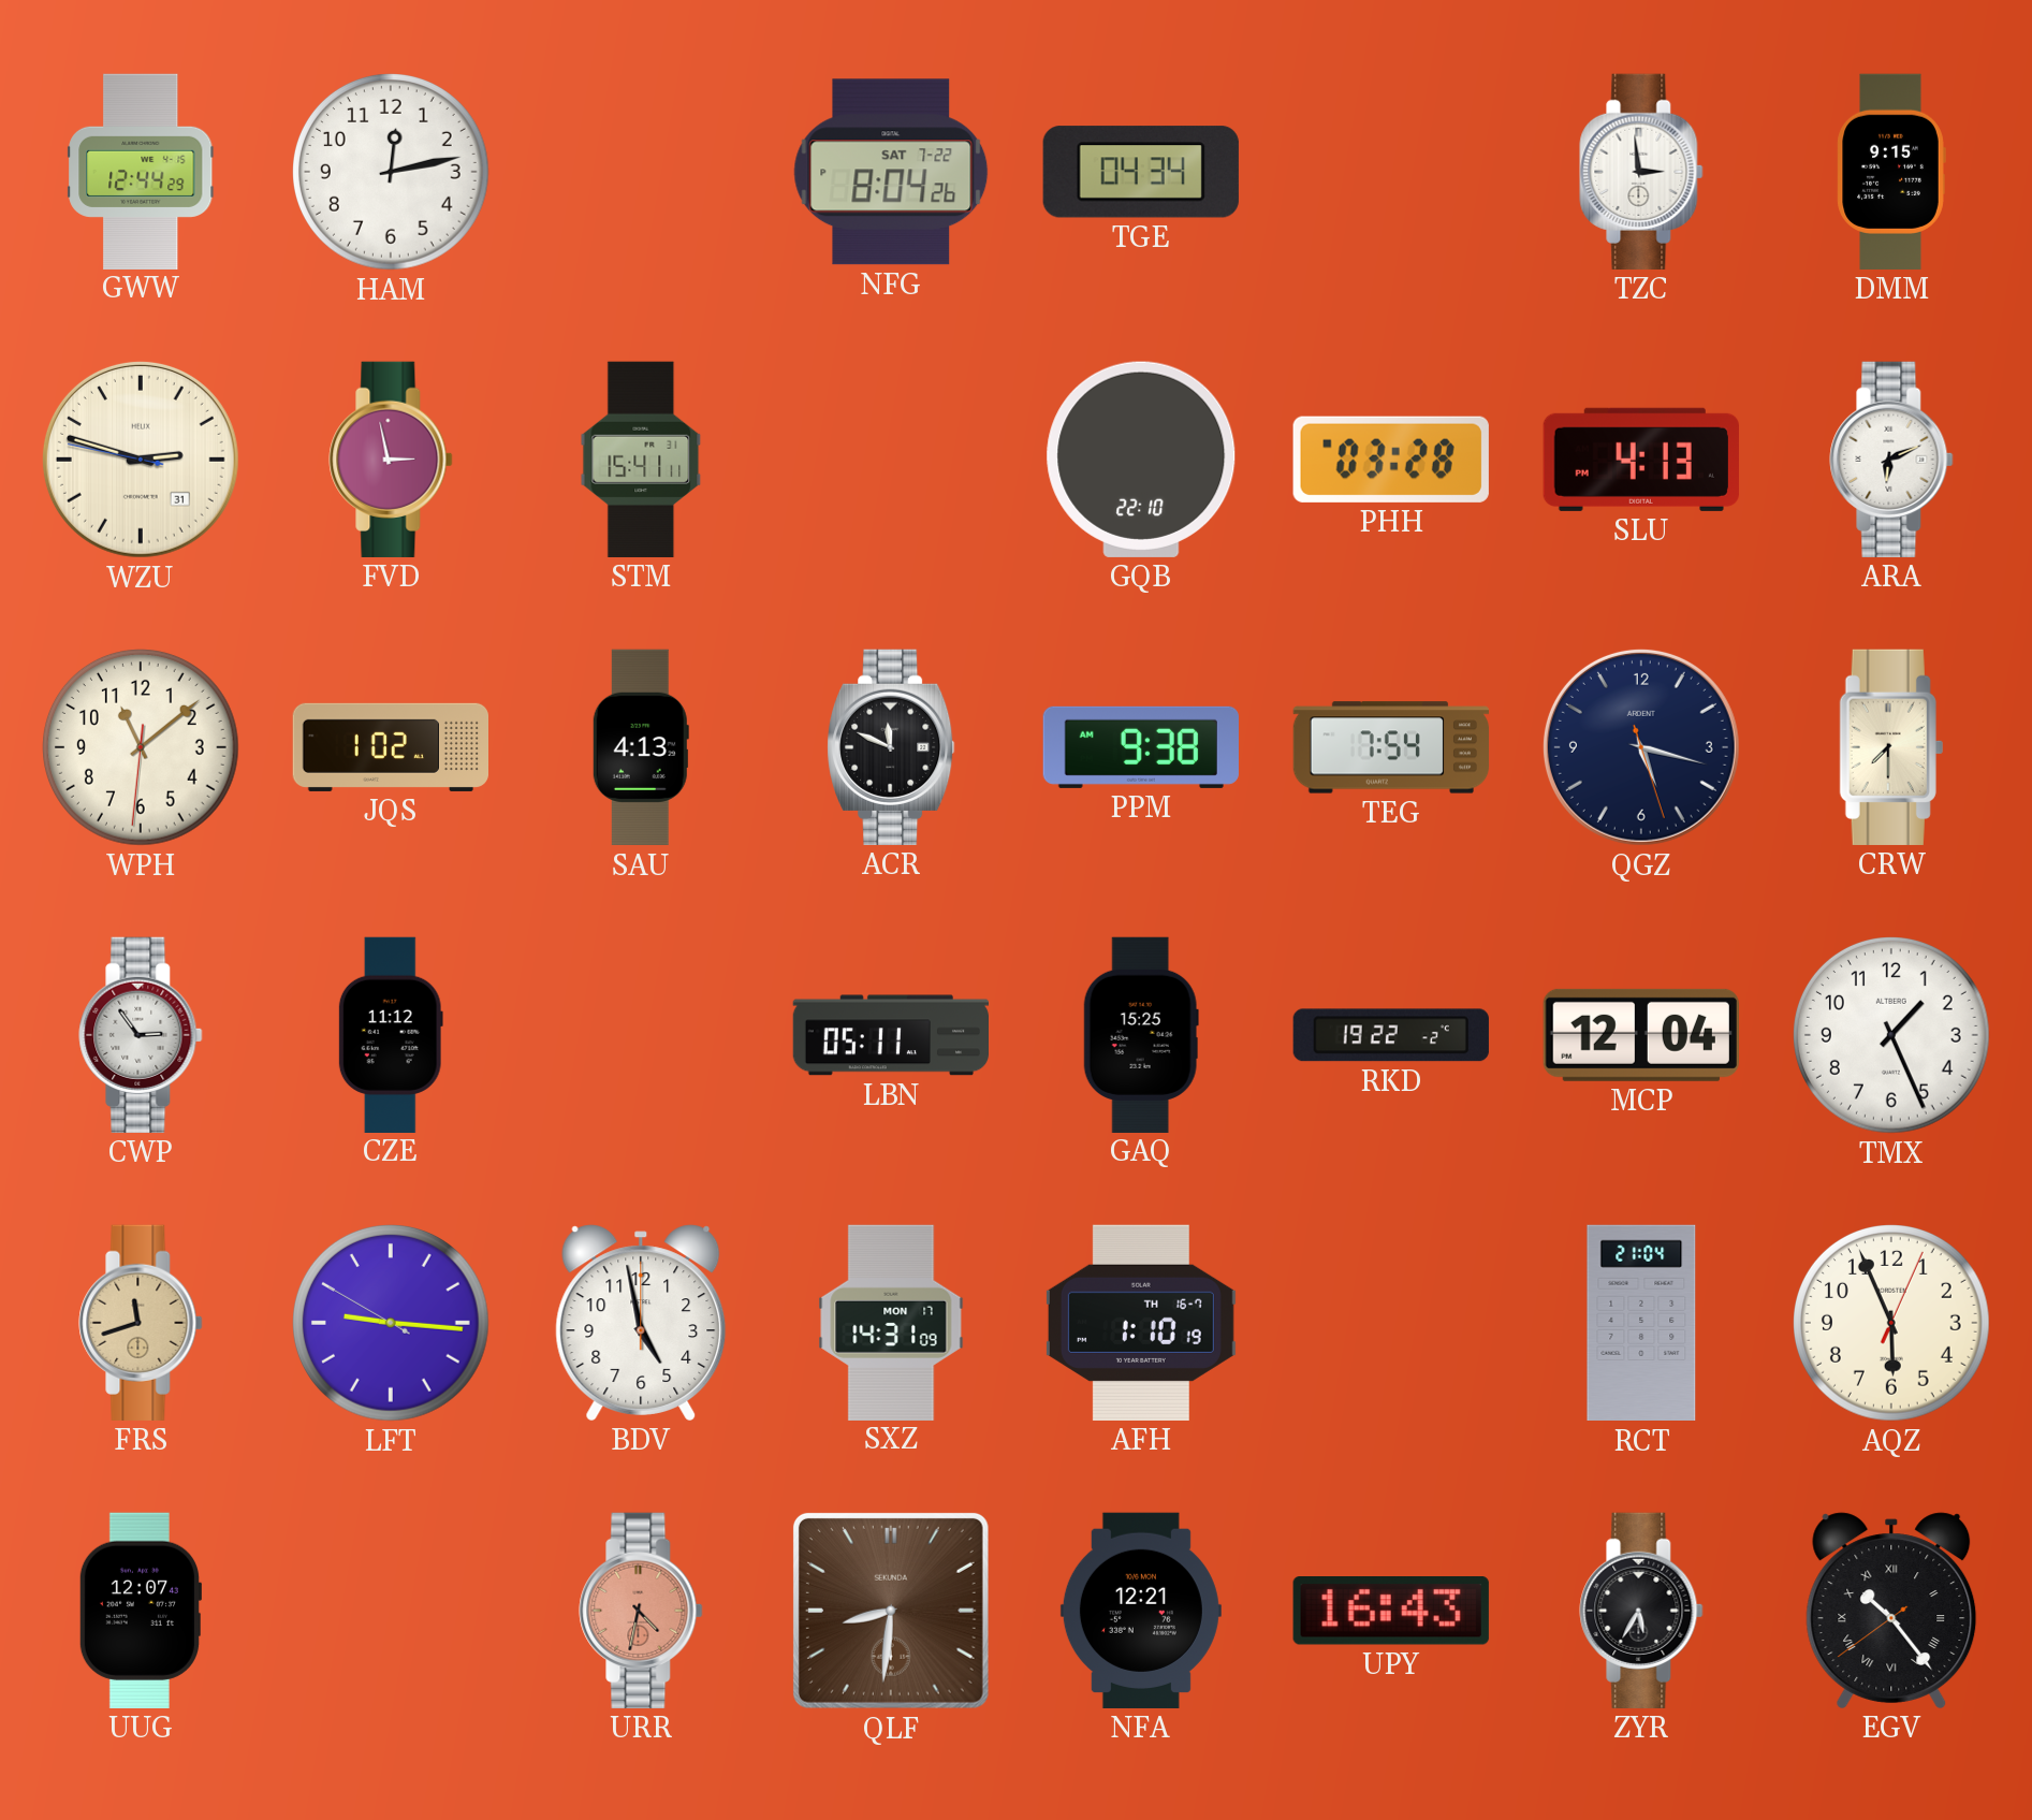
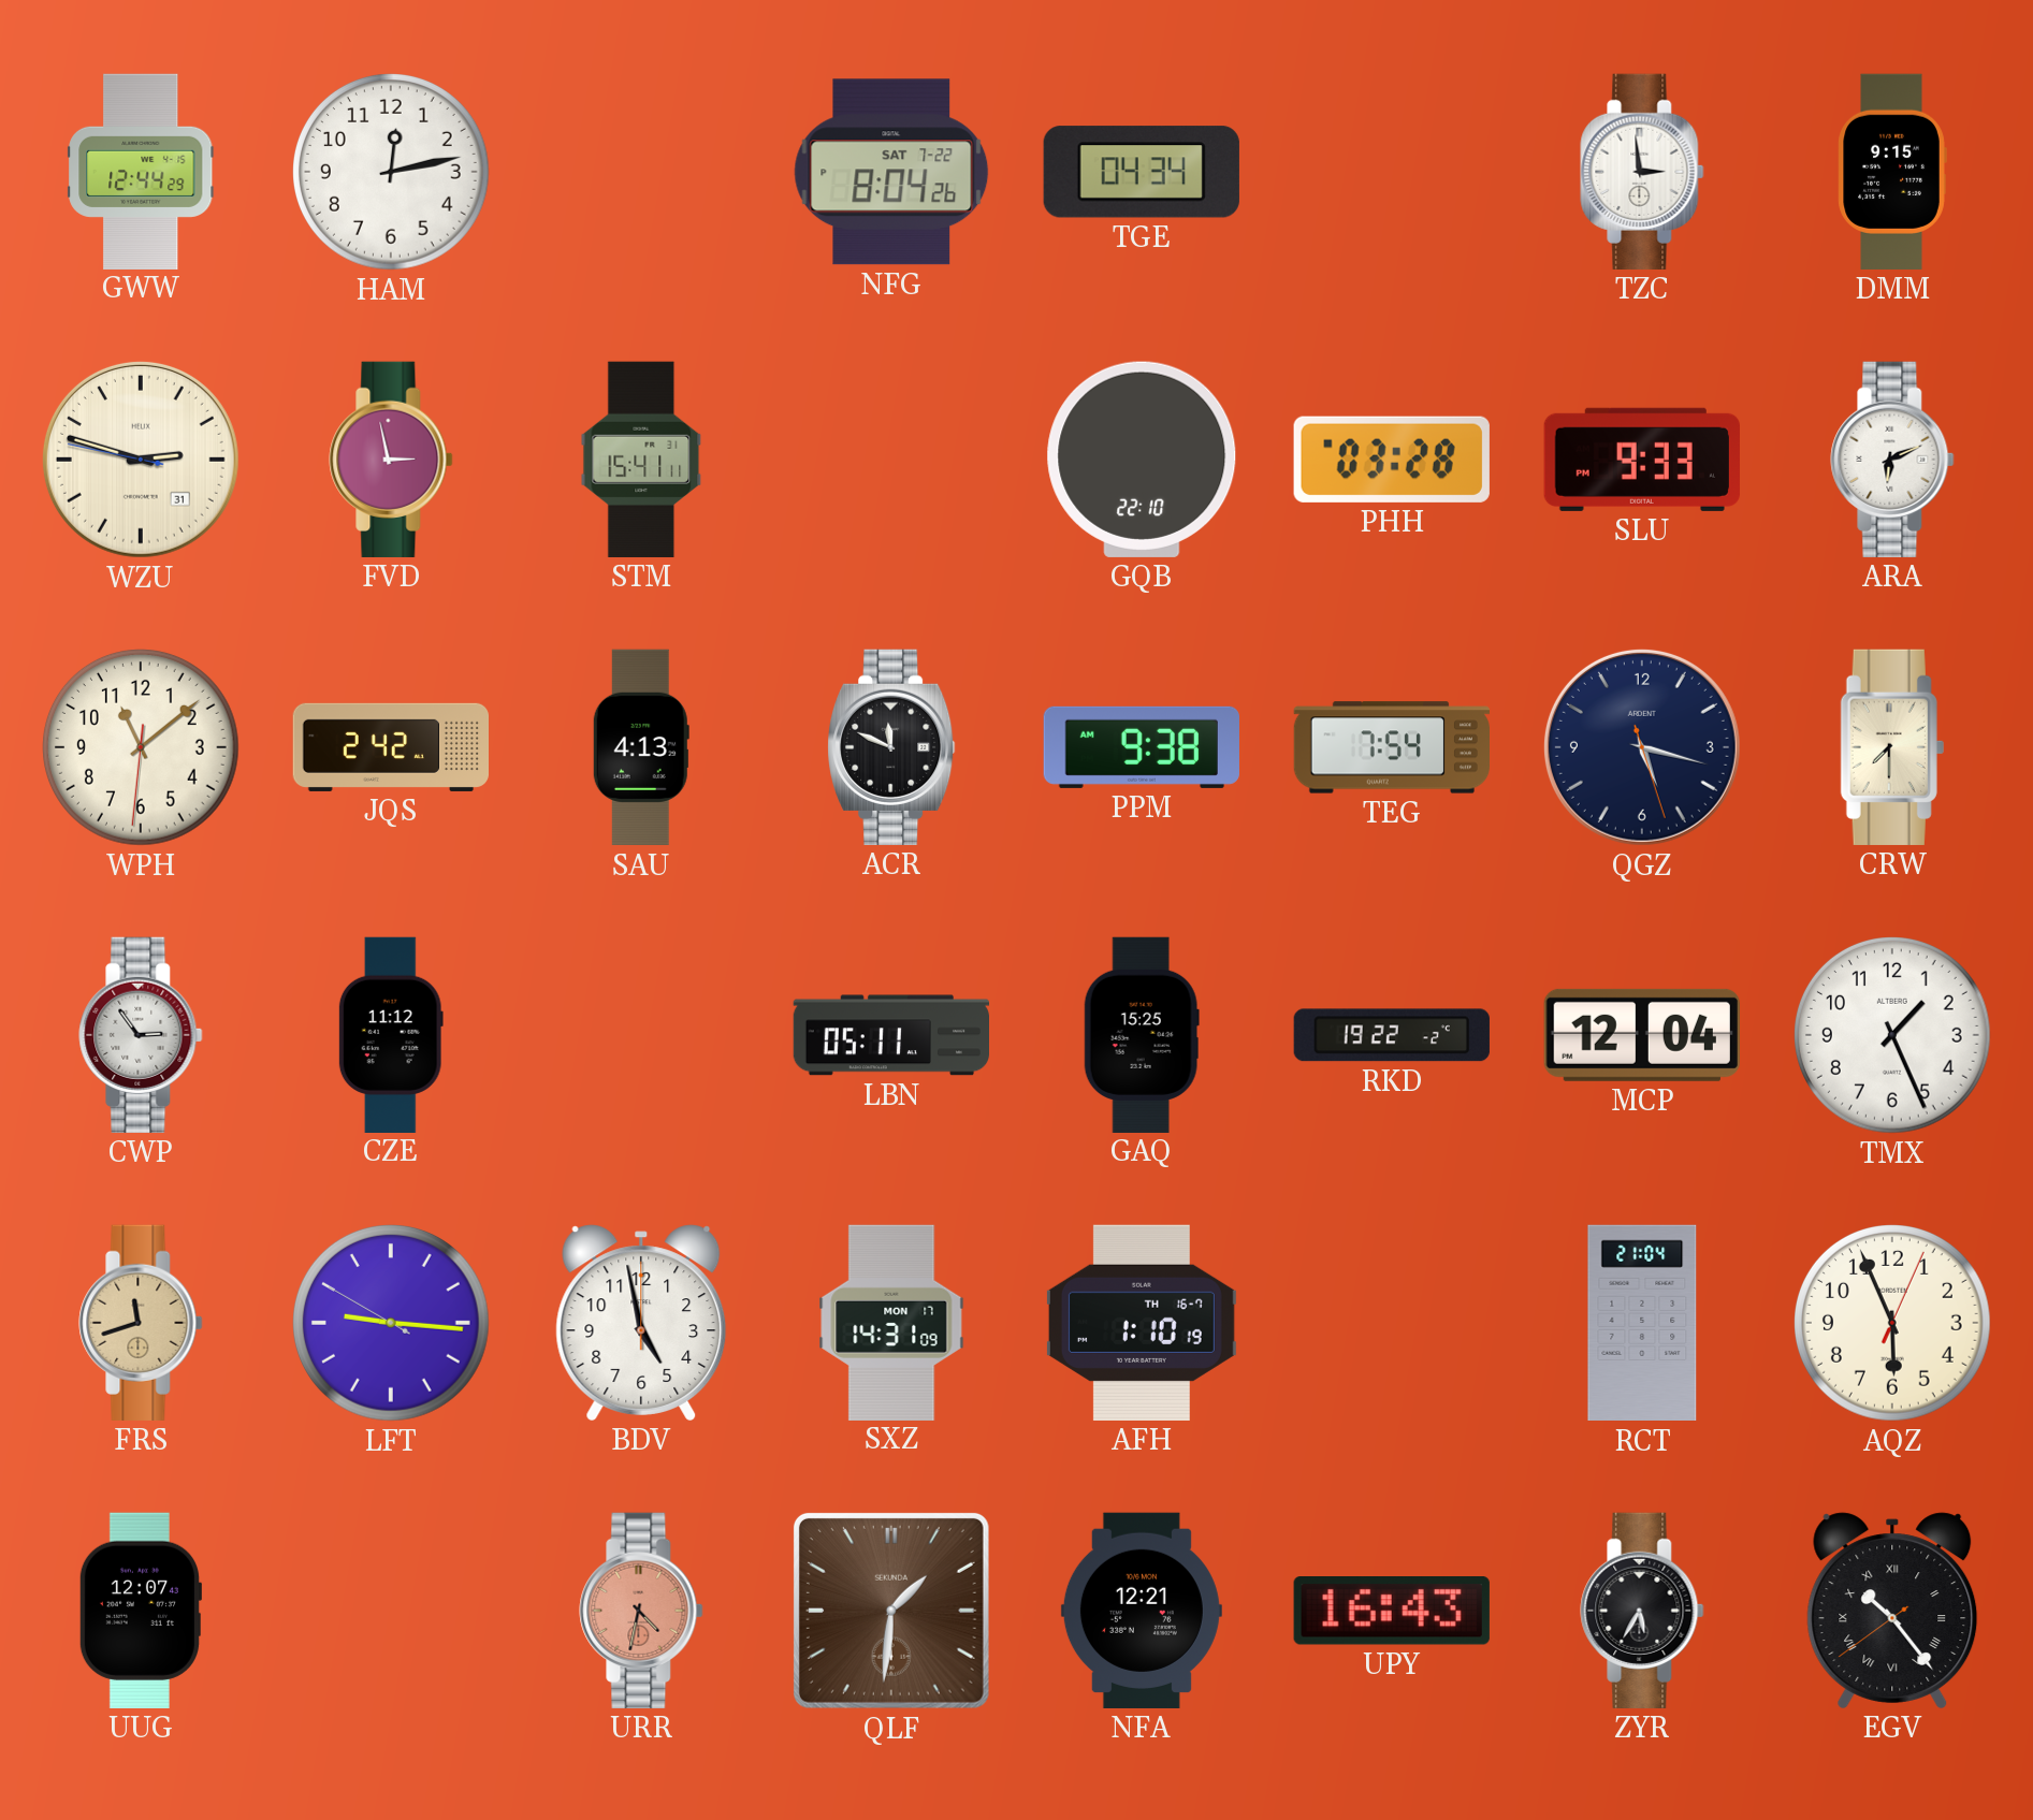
SLU: 4:13 -> 9:33 (1642, 460)
JQS: 1:02 -> 2:42 (390, 747)
QLF: 8:31 -> 1:31 (891, 1611)
